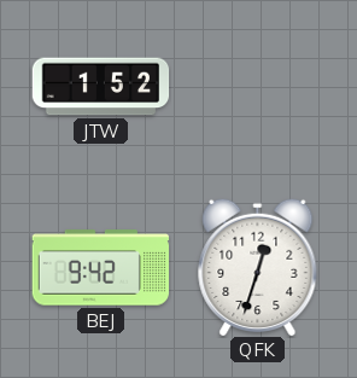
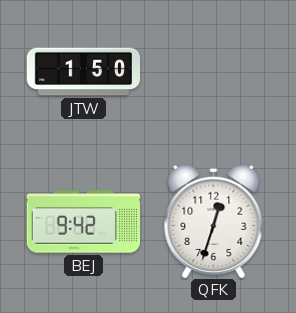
JTW: 1:52 -> 1:50 (84, 72)
